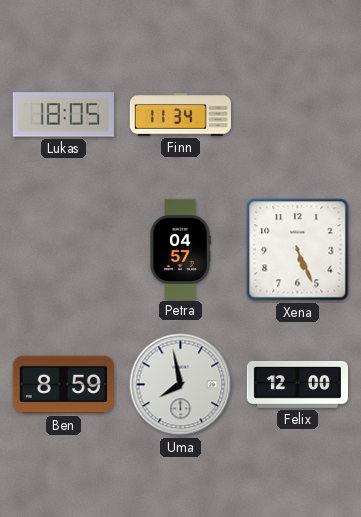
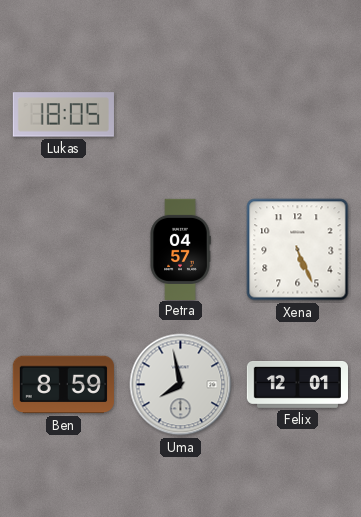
Finn: 11:34 -> none (180, 115)
Felix: 12:00 -> 12:01 (297, 385)
